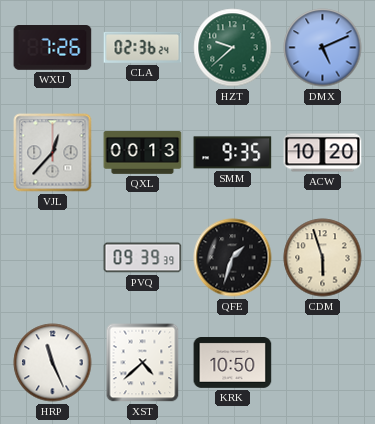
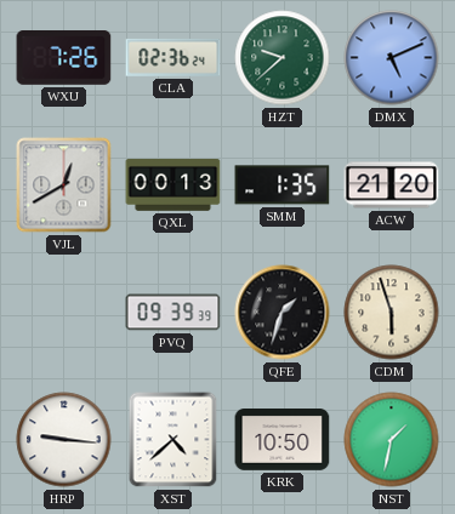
VJL: 12:37 -> 12:40 (64, 185)
SMM: 9:35 -> 1:35 (283, 185)
ACW: 10:20 -> 21:20 (392, 185)
HRP: 11:26 -> 9:16 (64, 440)
NST: none -> 1:32 (392, 440)
